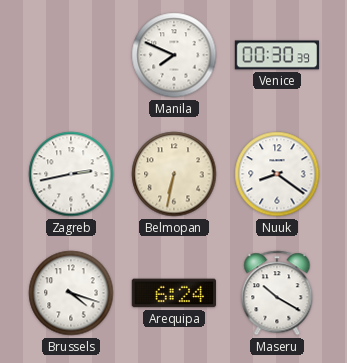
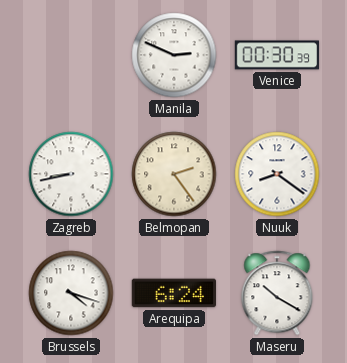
Manila: 7:49 -> 2:49 (174, 55)
Zagreb: 2:43 -> 8:43 (71, 174)
Belmopan: 6:32 -> 2:24 (174, 174)
